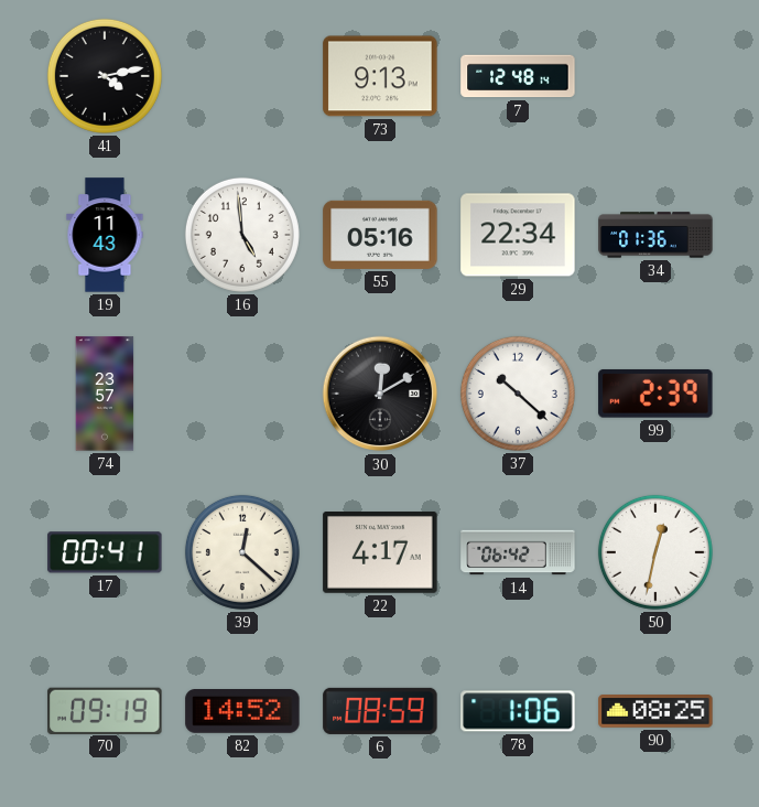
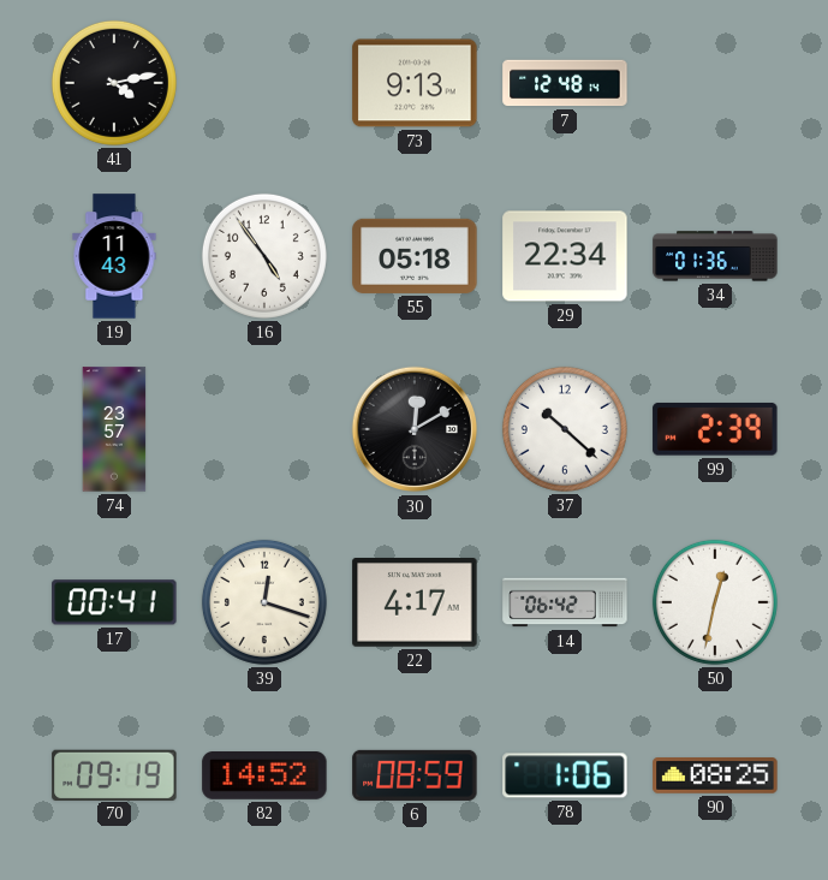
16: 4:59 -> 4:54 (264, 256)
55: 05:16 -> 05:18 (415, 256)
39: 12:22 -> 12:18 (264, 602)
